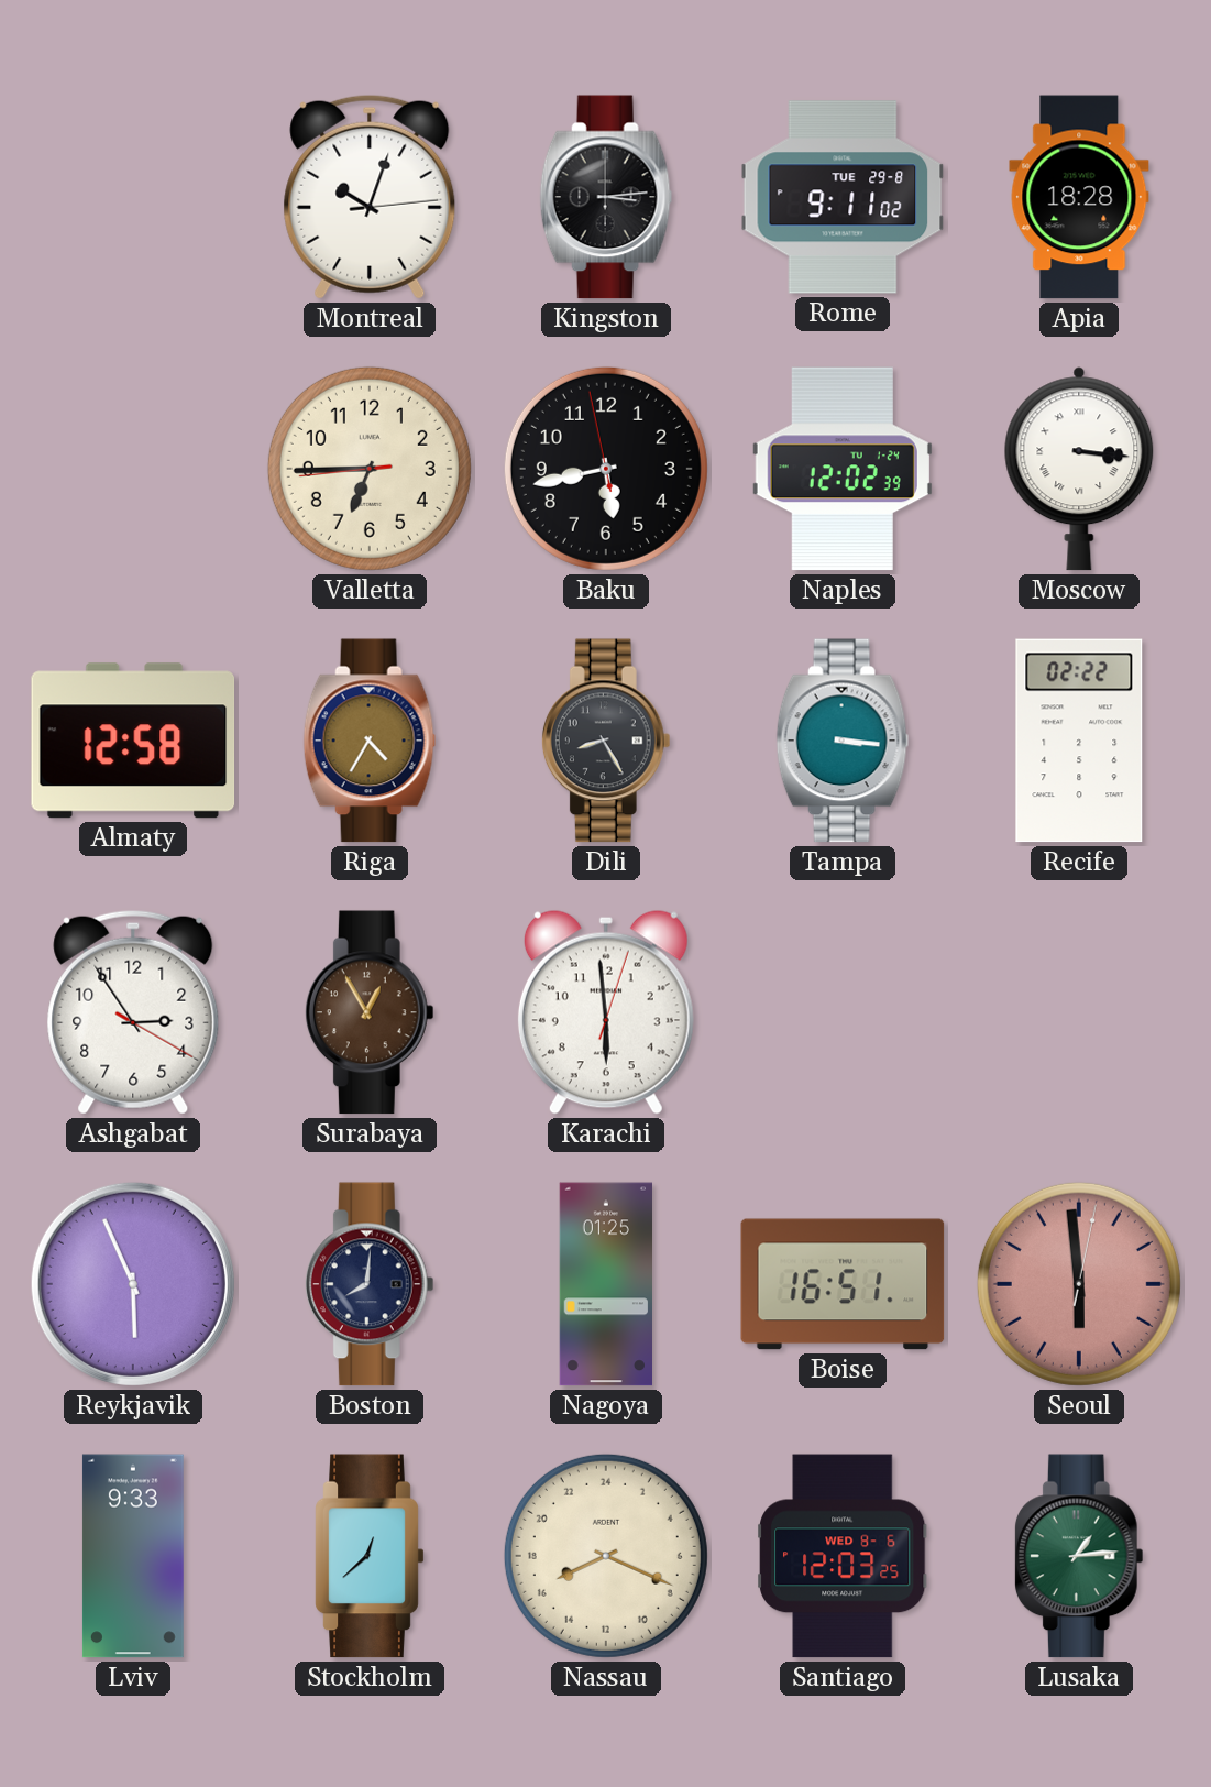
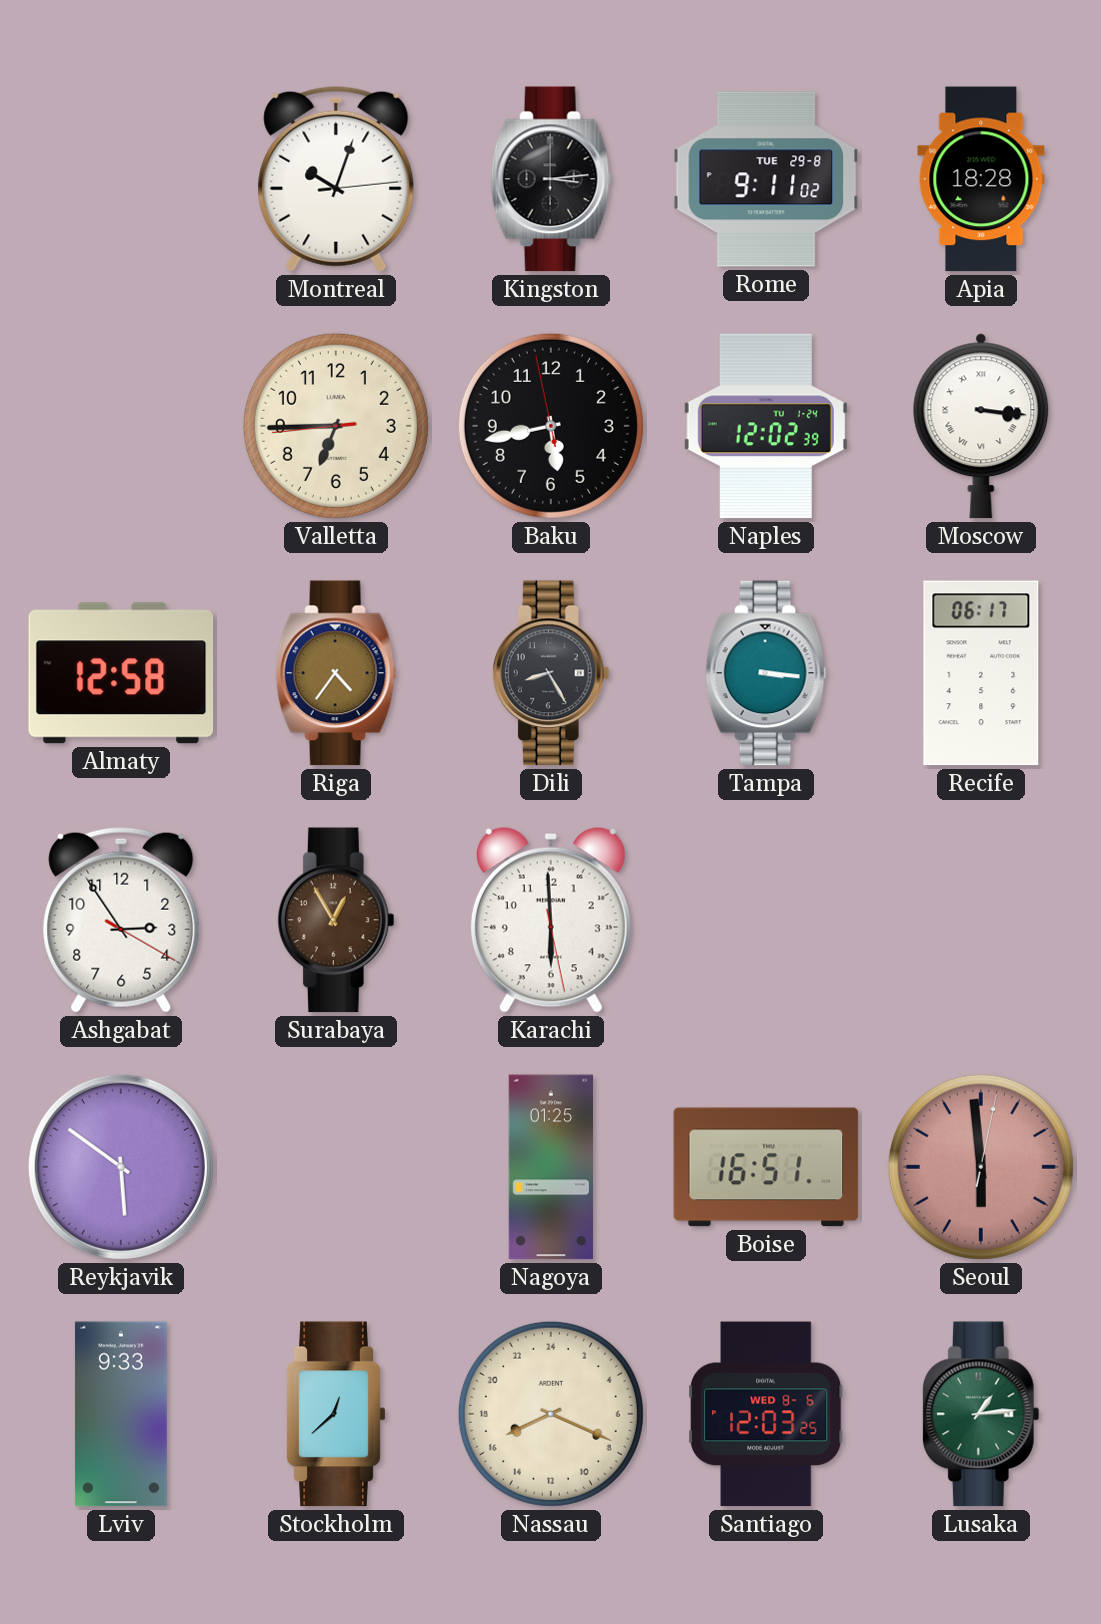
Riga: 4:35 -> 4:36 (336, 673)
Recife: 02:22 -> 06:17 (981, 673)
Karachi: 5:59:03 -> 5:59:28 (551, 920)
Reykjavik: 5:56 -> 5:51 (121, 1167)
Boston: 8:01 -> none (370, 1284)
